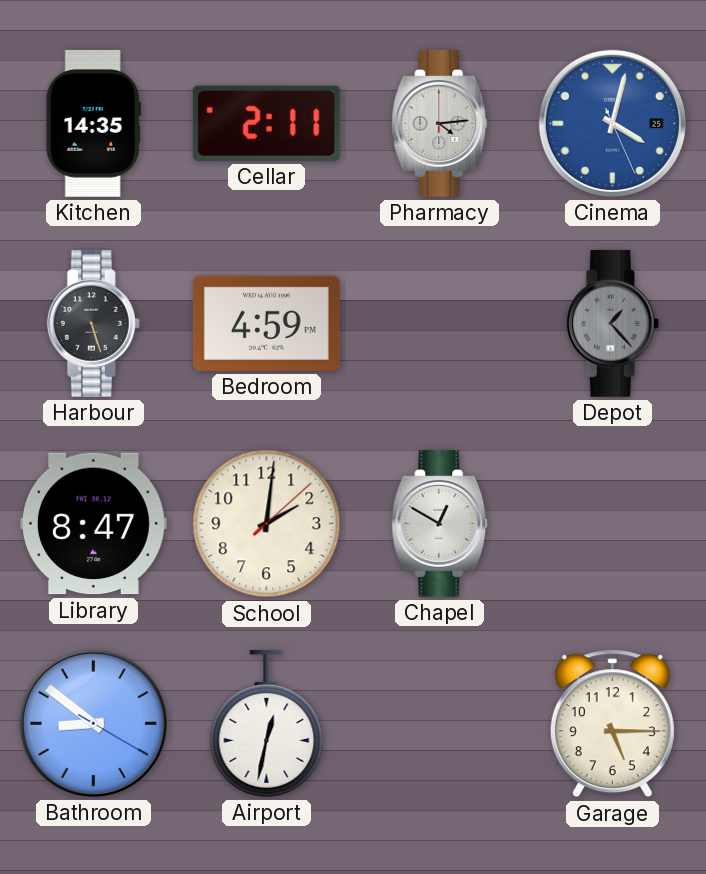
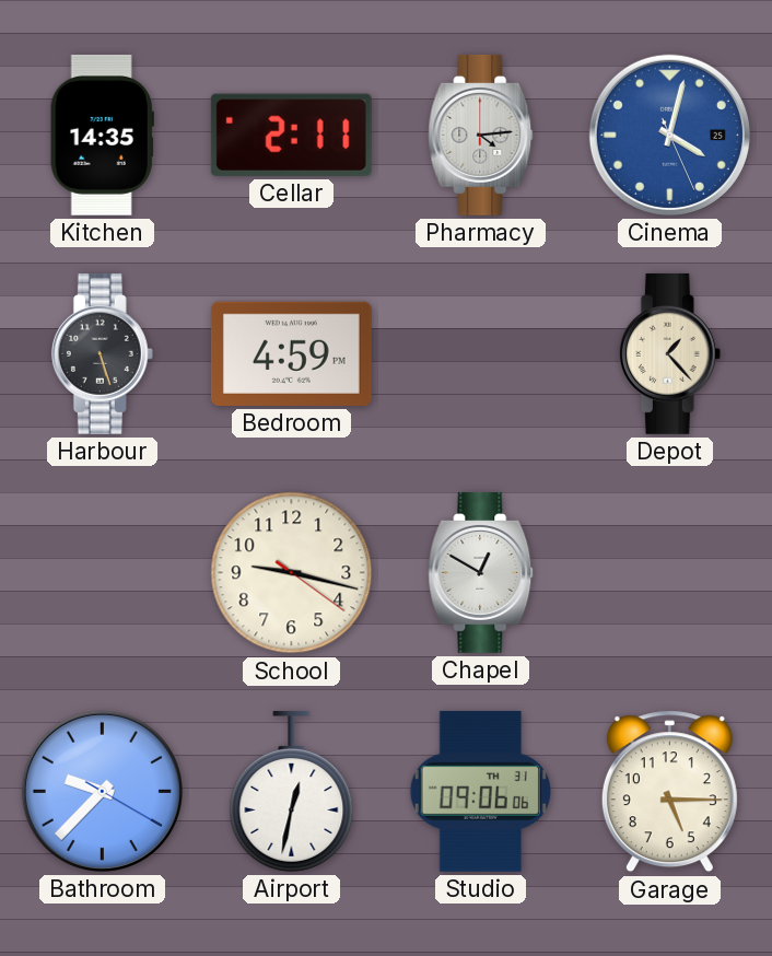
Depot dial: grey -> cream (669, 353)
Library: 8:47 -> none (93, 524)
School: 2:01 -> 9:17 (292, 573)
Bathroom: 8:51 -> 9:37 (102, 791)
Studio: none -> 09:06 (480, 791)
